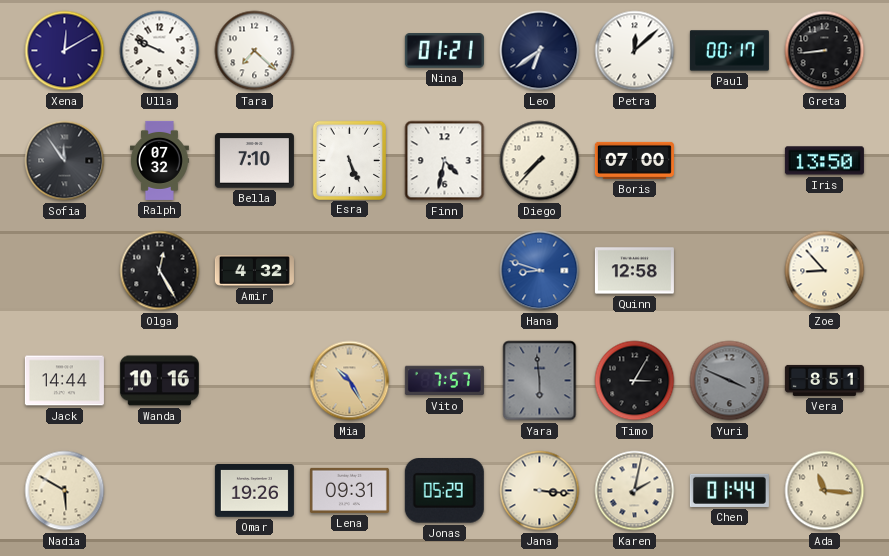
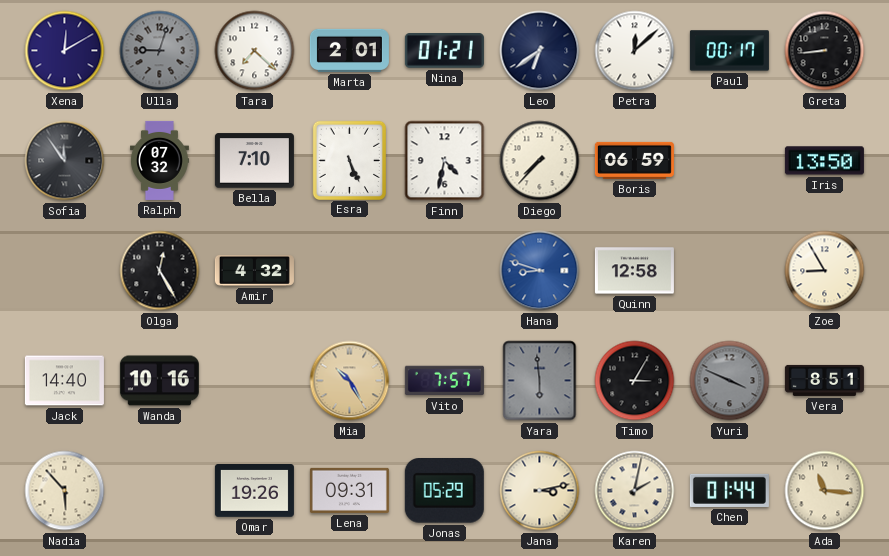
Ulla: 9:49 -> 9:03 (160, 51)
Ulla dial: white -> grey (160, 51)
Marta: none -> 2:01 (349, 50)
Boris: 07:00 -> 06:59 (634, 160)
Zoe: 8:53 -> 8:55 (825, 271)
Jack: 14:44 -> 14:40 (64, 381)
Nadia: 5:50 -> 5:53 (65, 491)
Jana: 3:16 -> 3:13 (540, 491)
